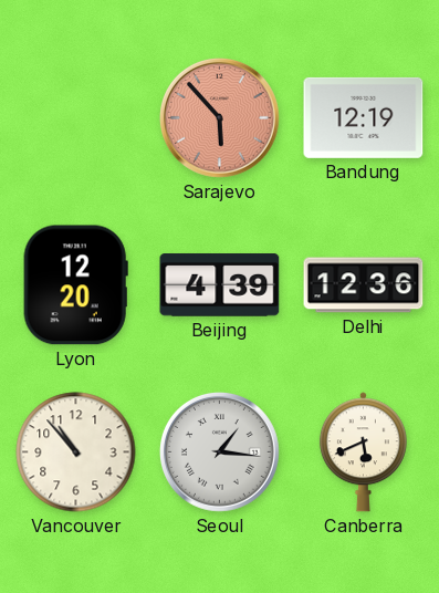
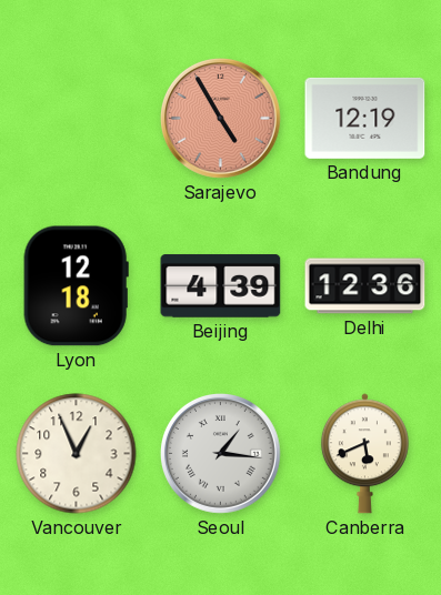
Sarajevo: 5:53 -> 4:55 (220, 118)
Lyon: 12:20 -> 12:18 (76, 286)
Vancouver: 10:53 -> 12:56 (77, 454)
